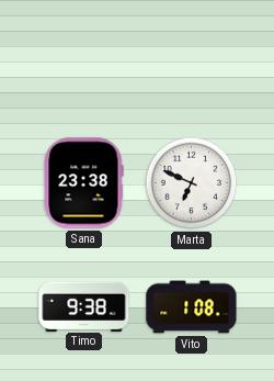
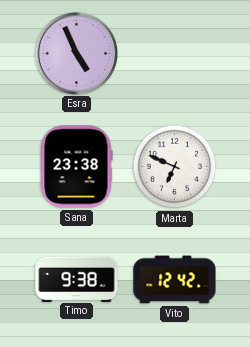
Esra: none -> 4:56 (76, 53)
Vito: 1:08 -> 12:42 (175, 280)
